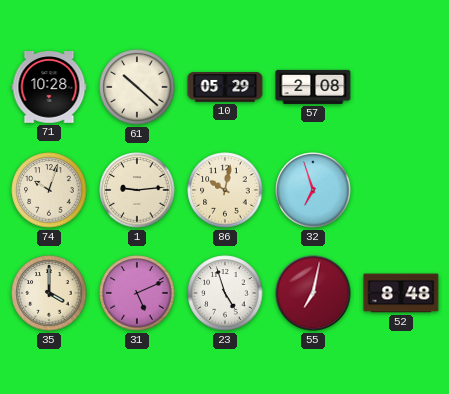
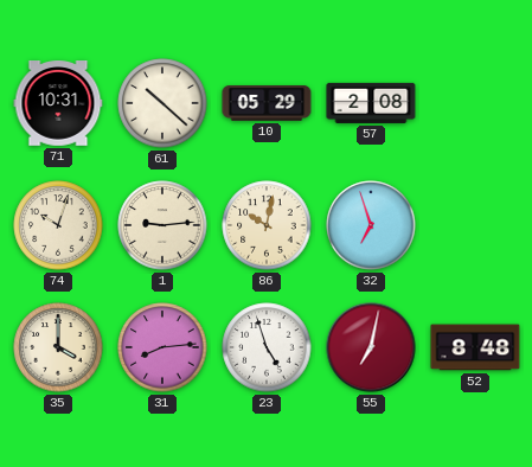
71: 10:28 -> 10:31 (58, 104)
31: 5:11 -> 8:14 (162, 347)
